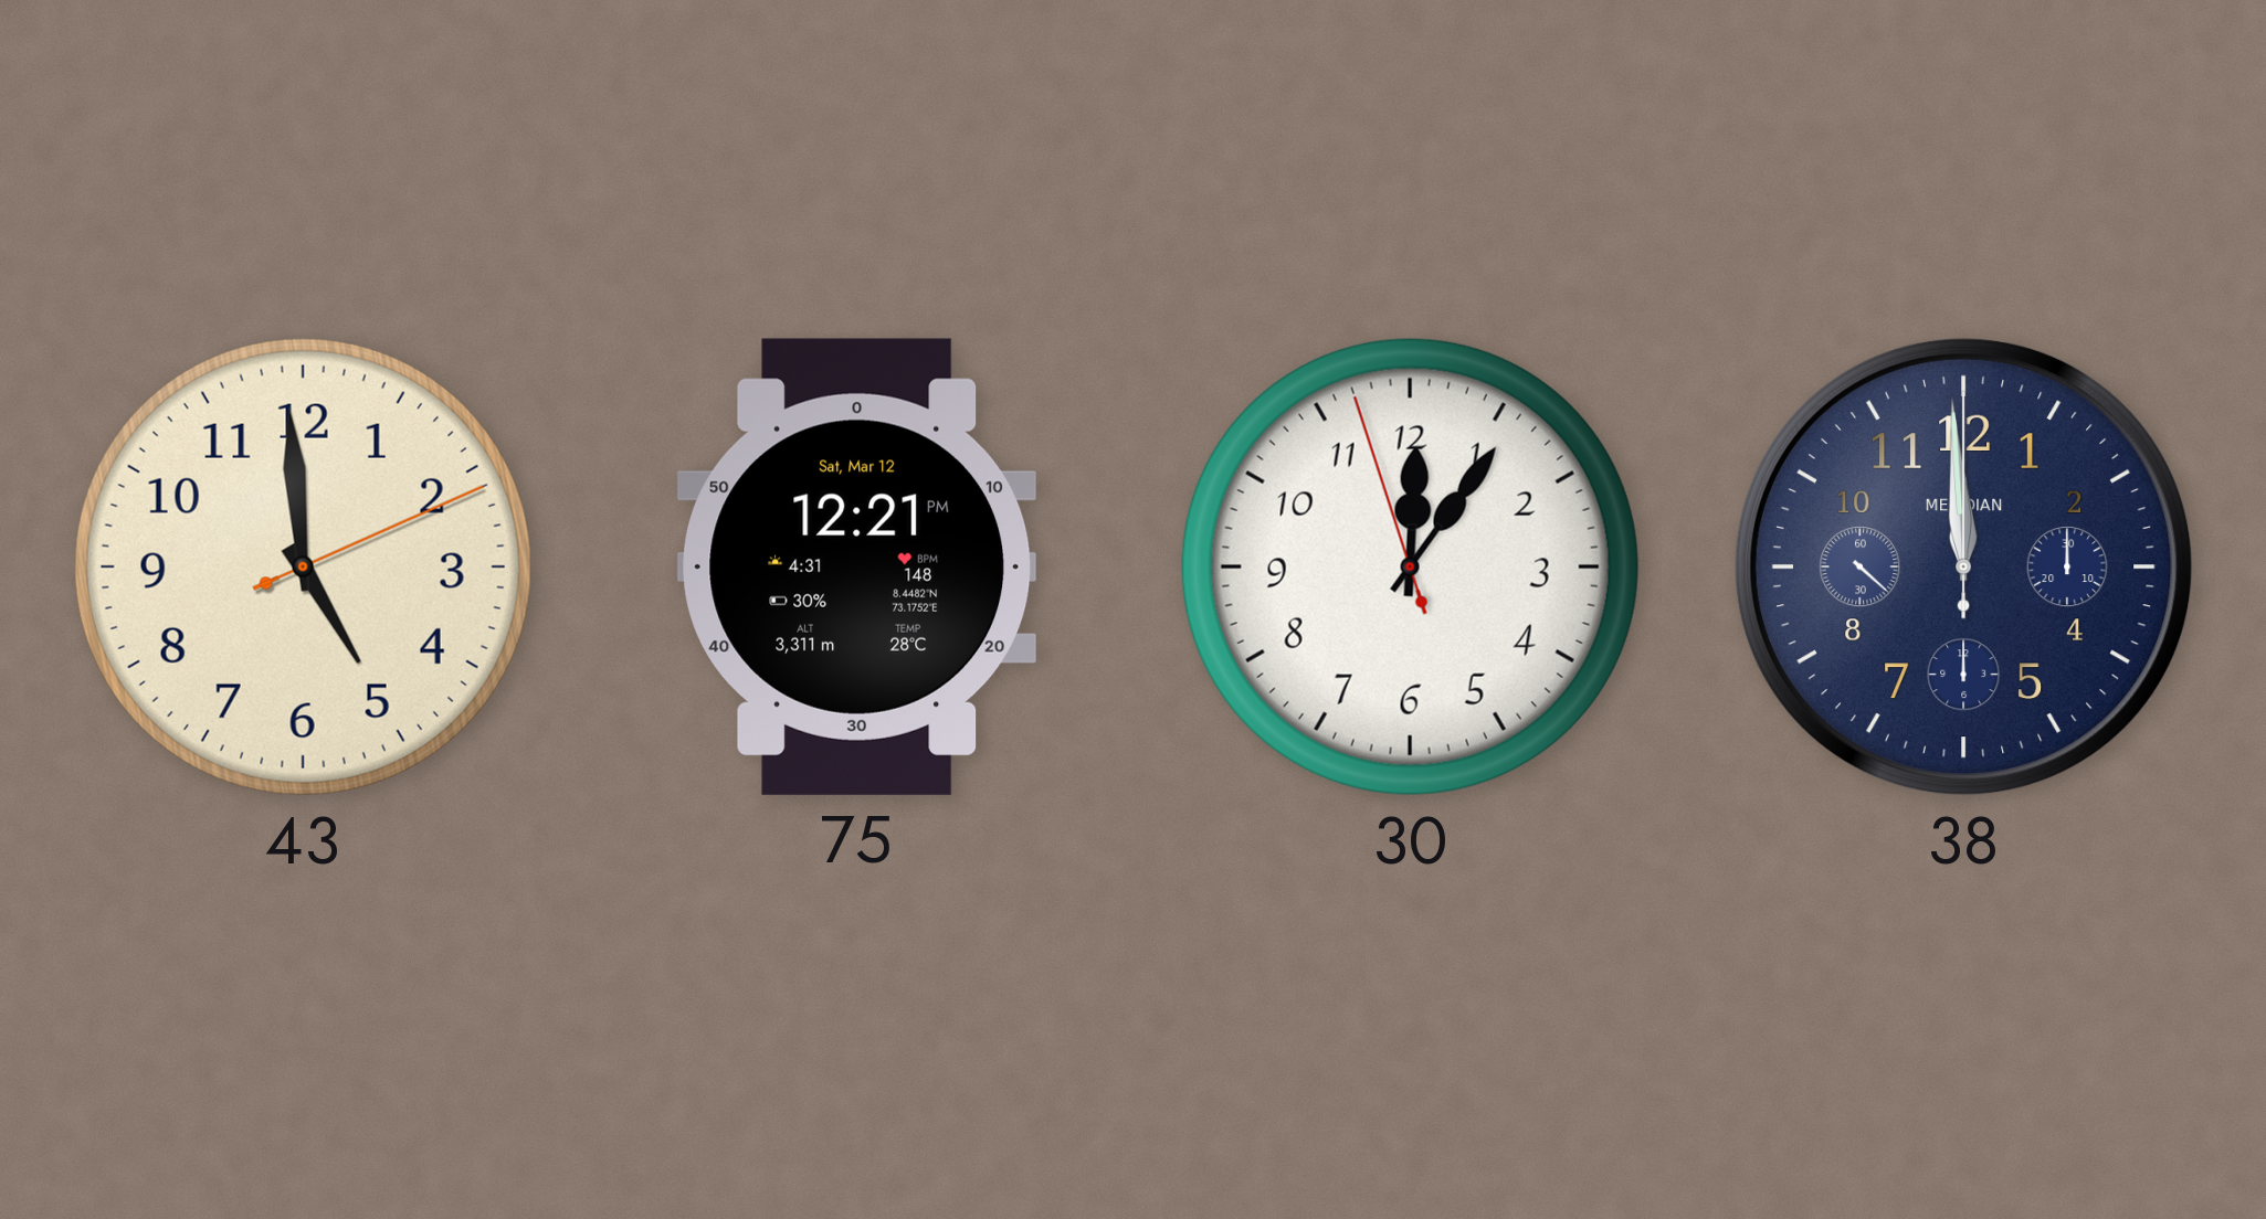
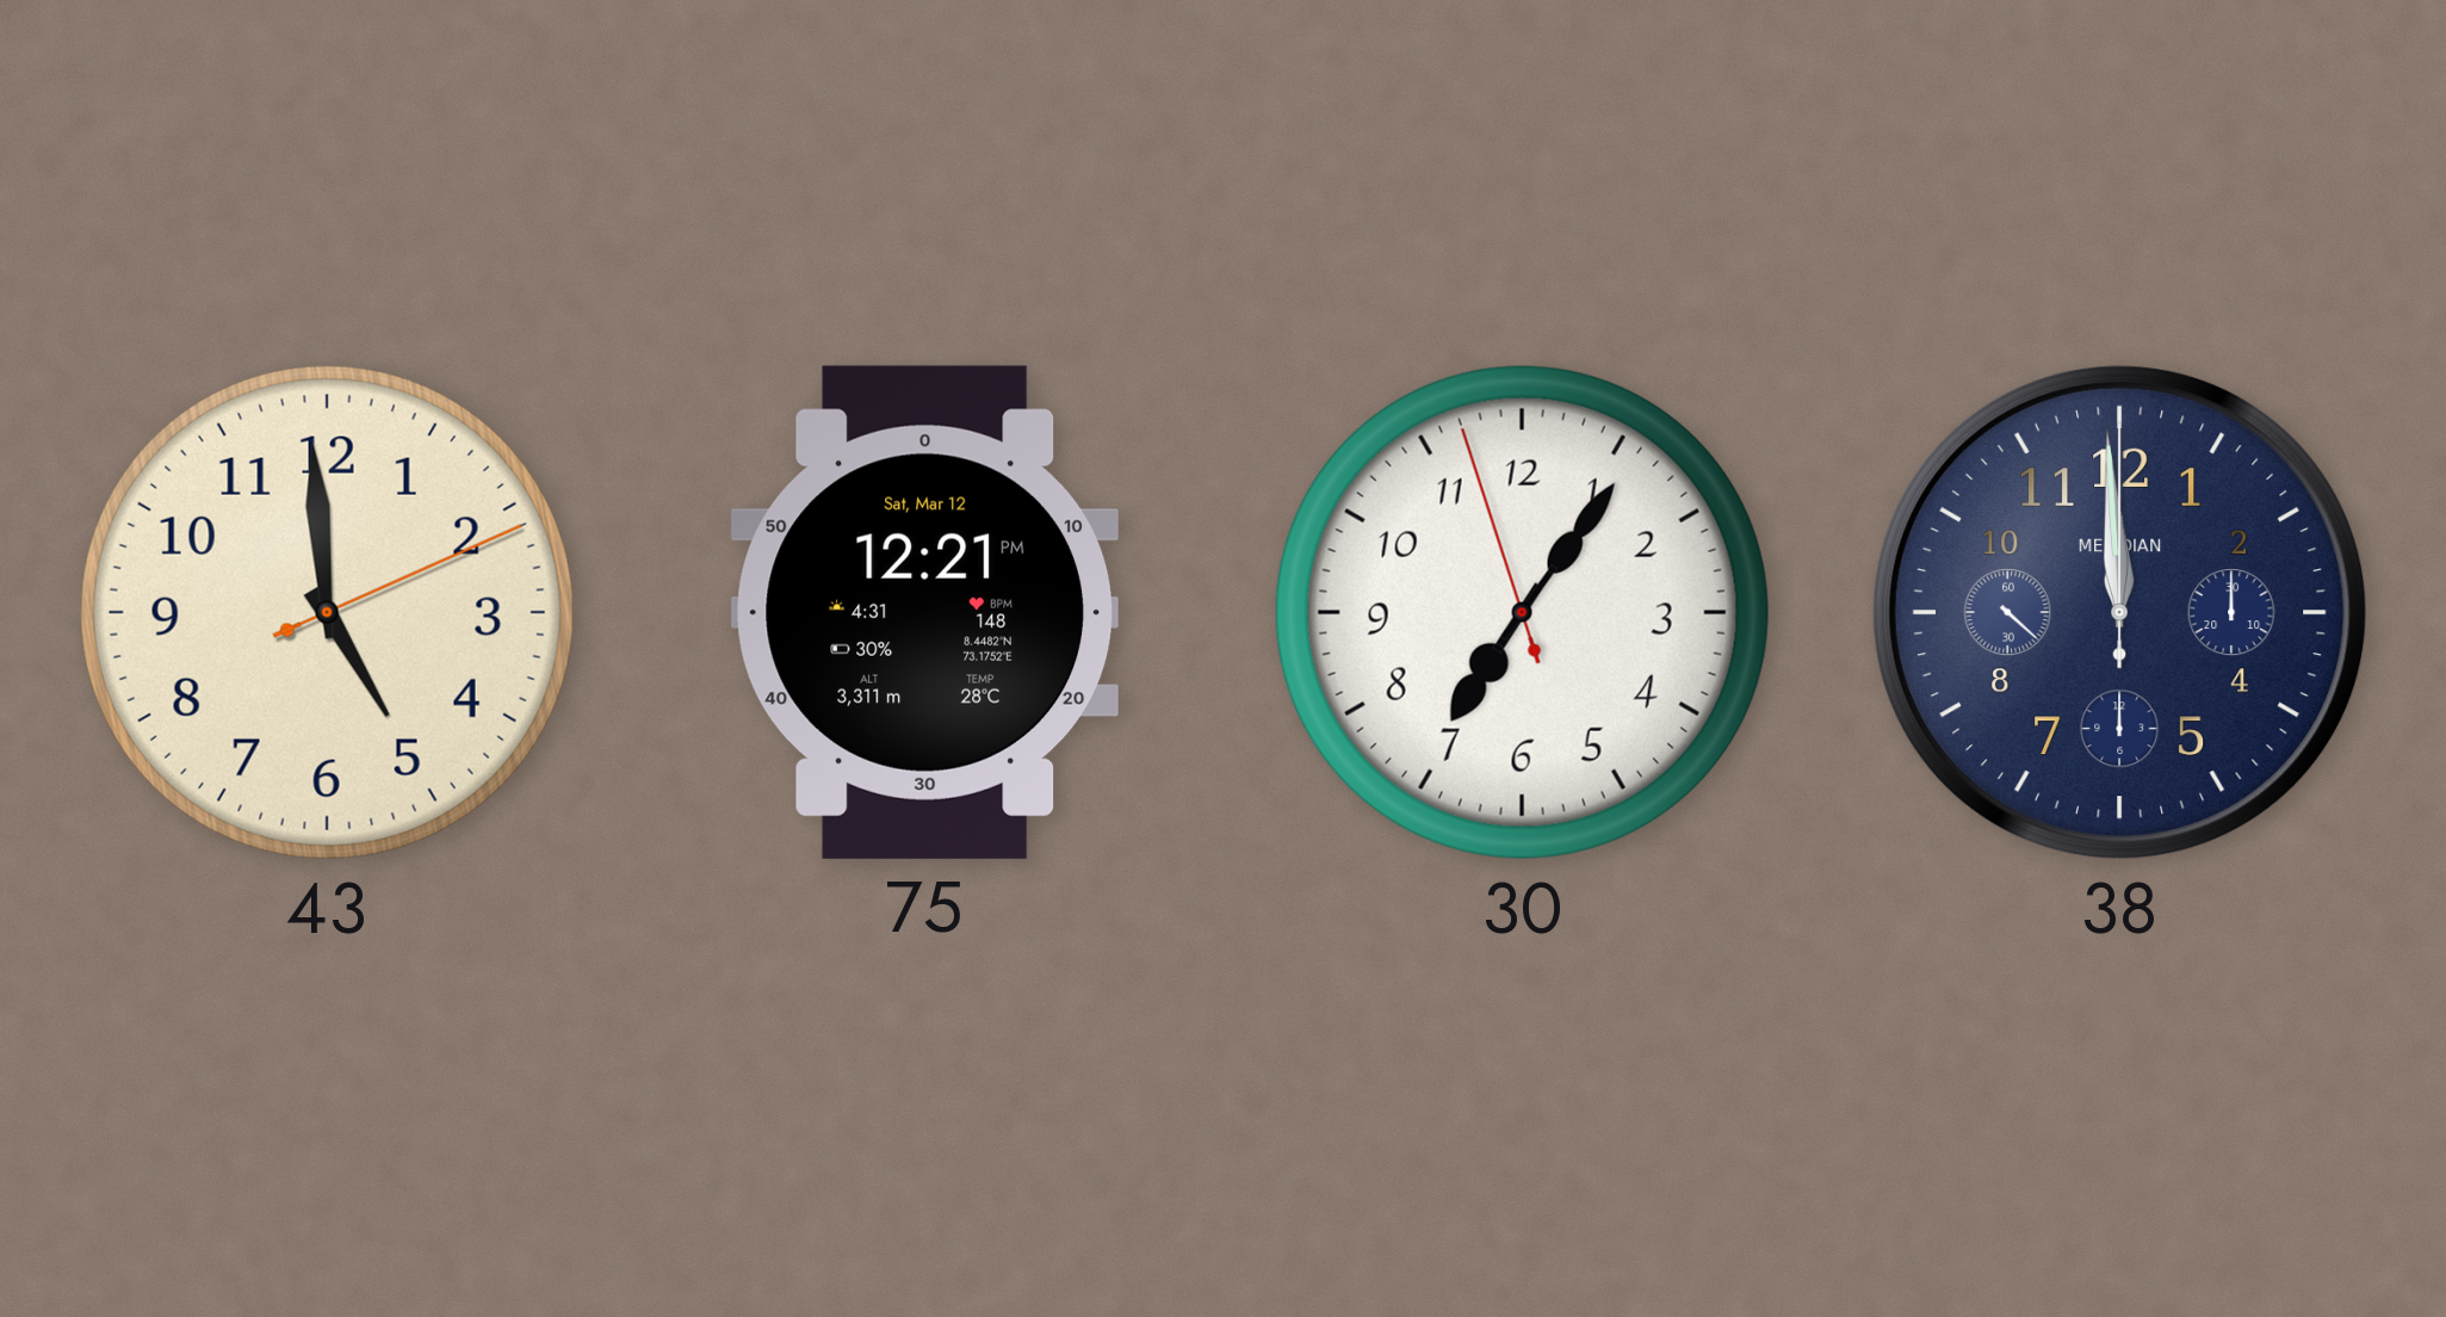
30: 12:05 -> 7:05 (1522, 612)
